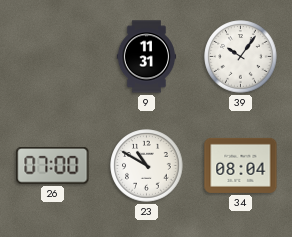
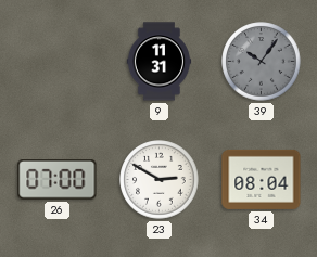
39 dial: white -> grey (262, 62)
23: 10:50 -> 2:50 (160, 180)
